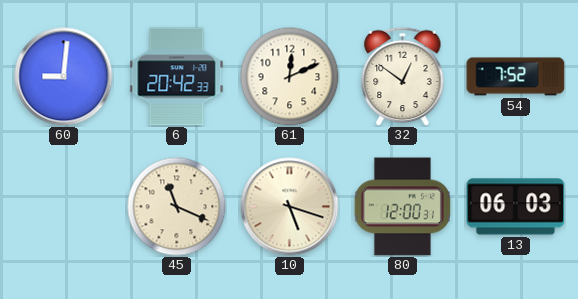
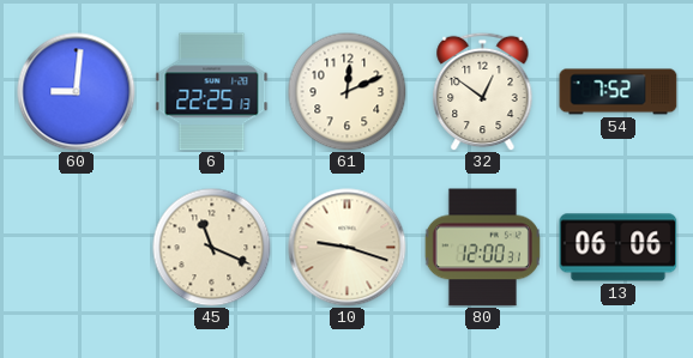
6: 20:42 -> 22:25 (212, 92)
10: 5:18 -> 9:18 (348, 248)
13: 06:03 -> 06:06 (619, 248)
